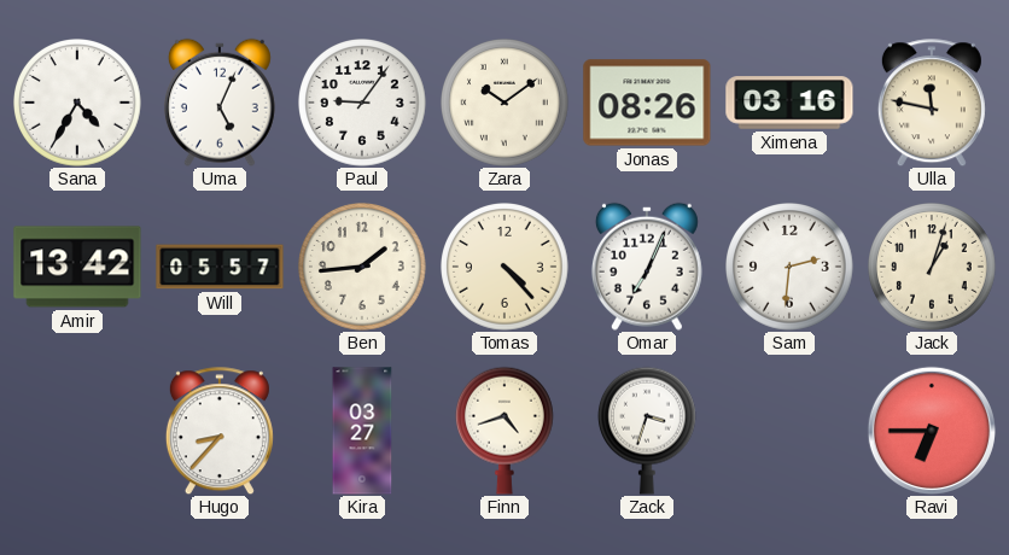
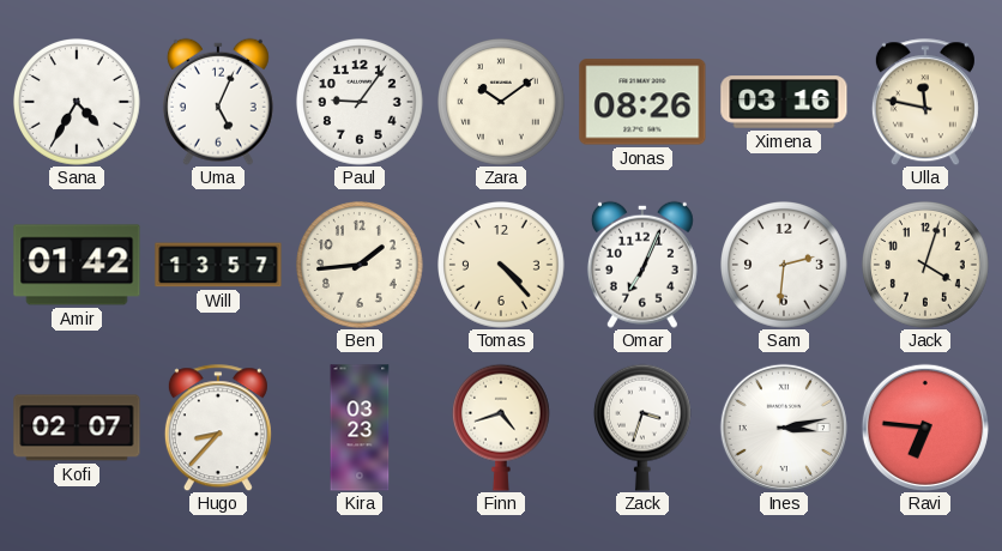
Amir: 13:42 -> 01:42 (77, 265)
Will: 05:57 -> 13:57 (218, 265)
Jack: 1:03 -> 4:03 (926, 266)
Kofi: none -> 02:07 (77, 428)
Kira: 03:27 -> 03:23 (360, 428)
Ines: none -> 3:13 (784, 428)
Ravi: 6:45 -> 6:46 (925, 428)
